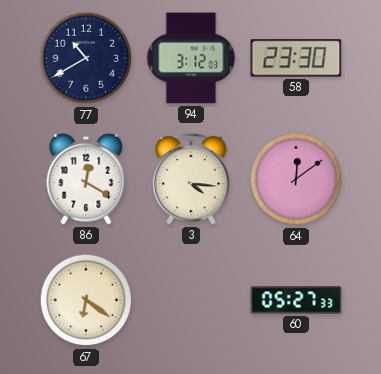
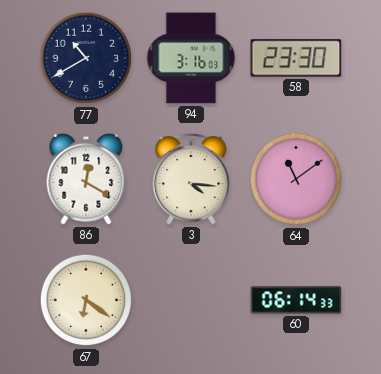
94: 3:12 -> 3:16 (191, 58)
64: 12:09 -> 11:09 (296, 179)
60: 05:27 -> 06:14 (296, 300)
